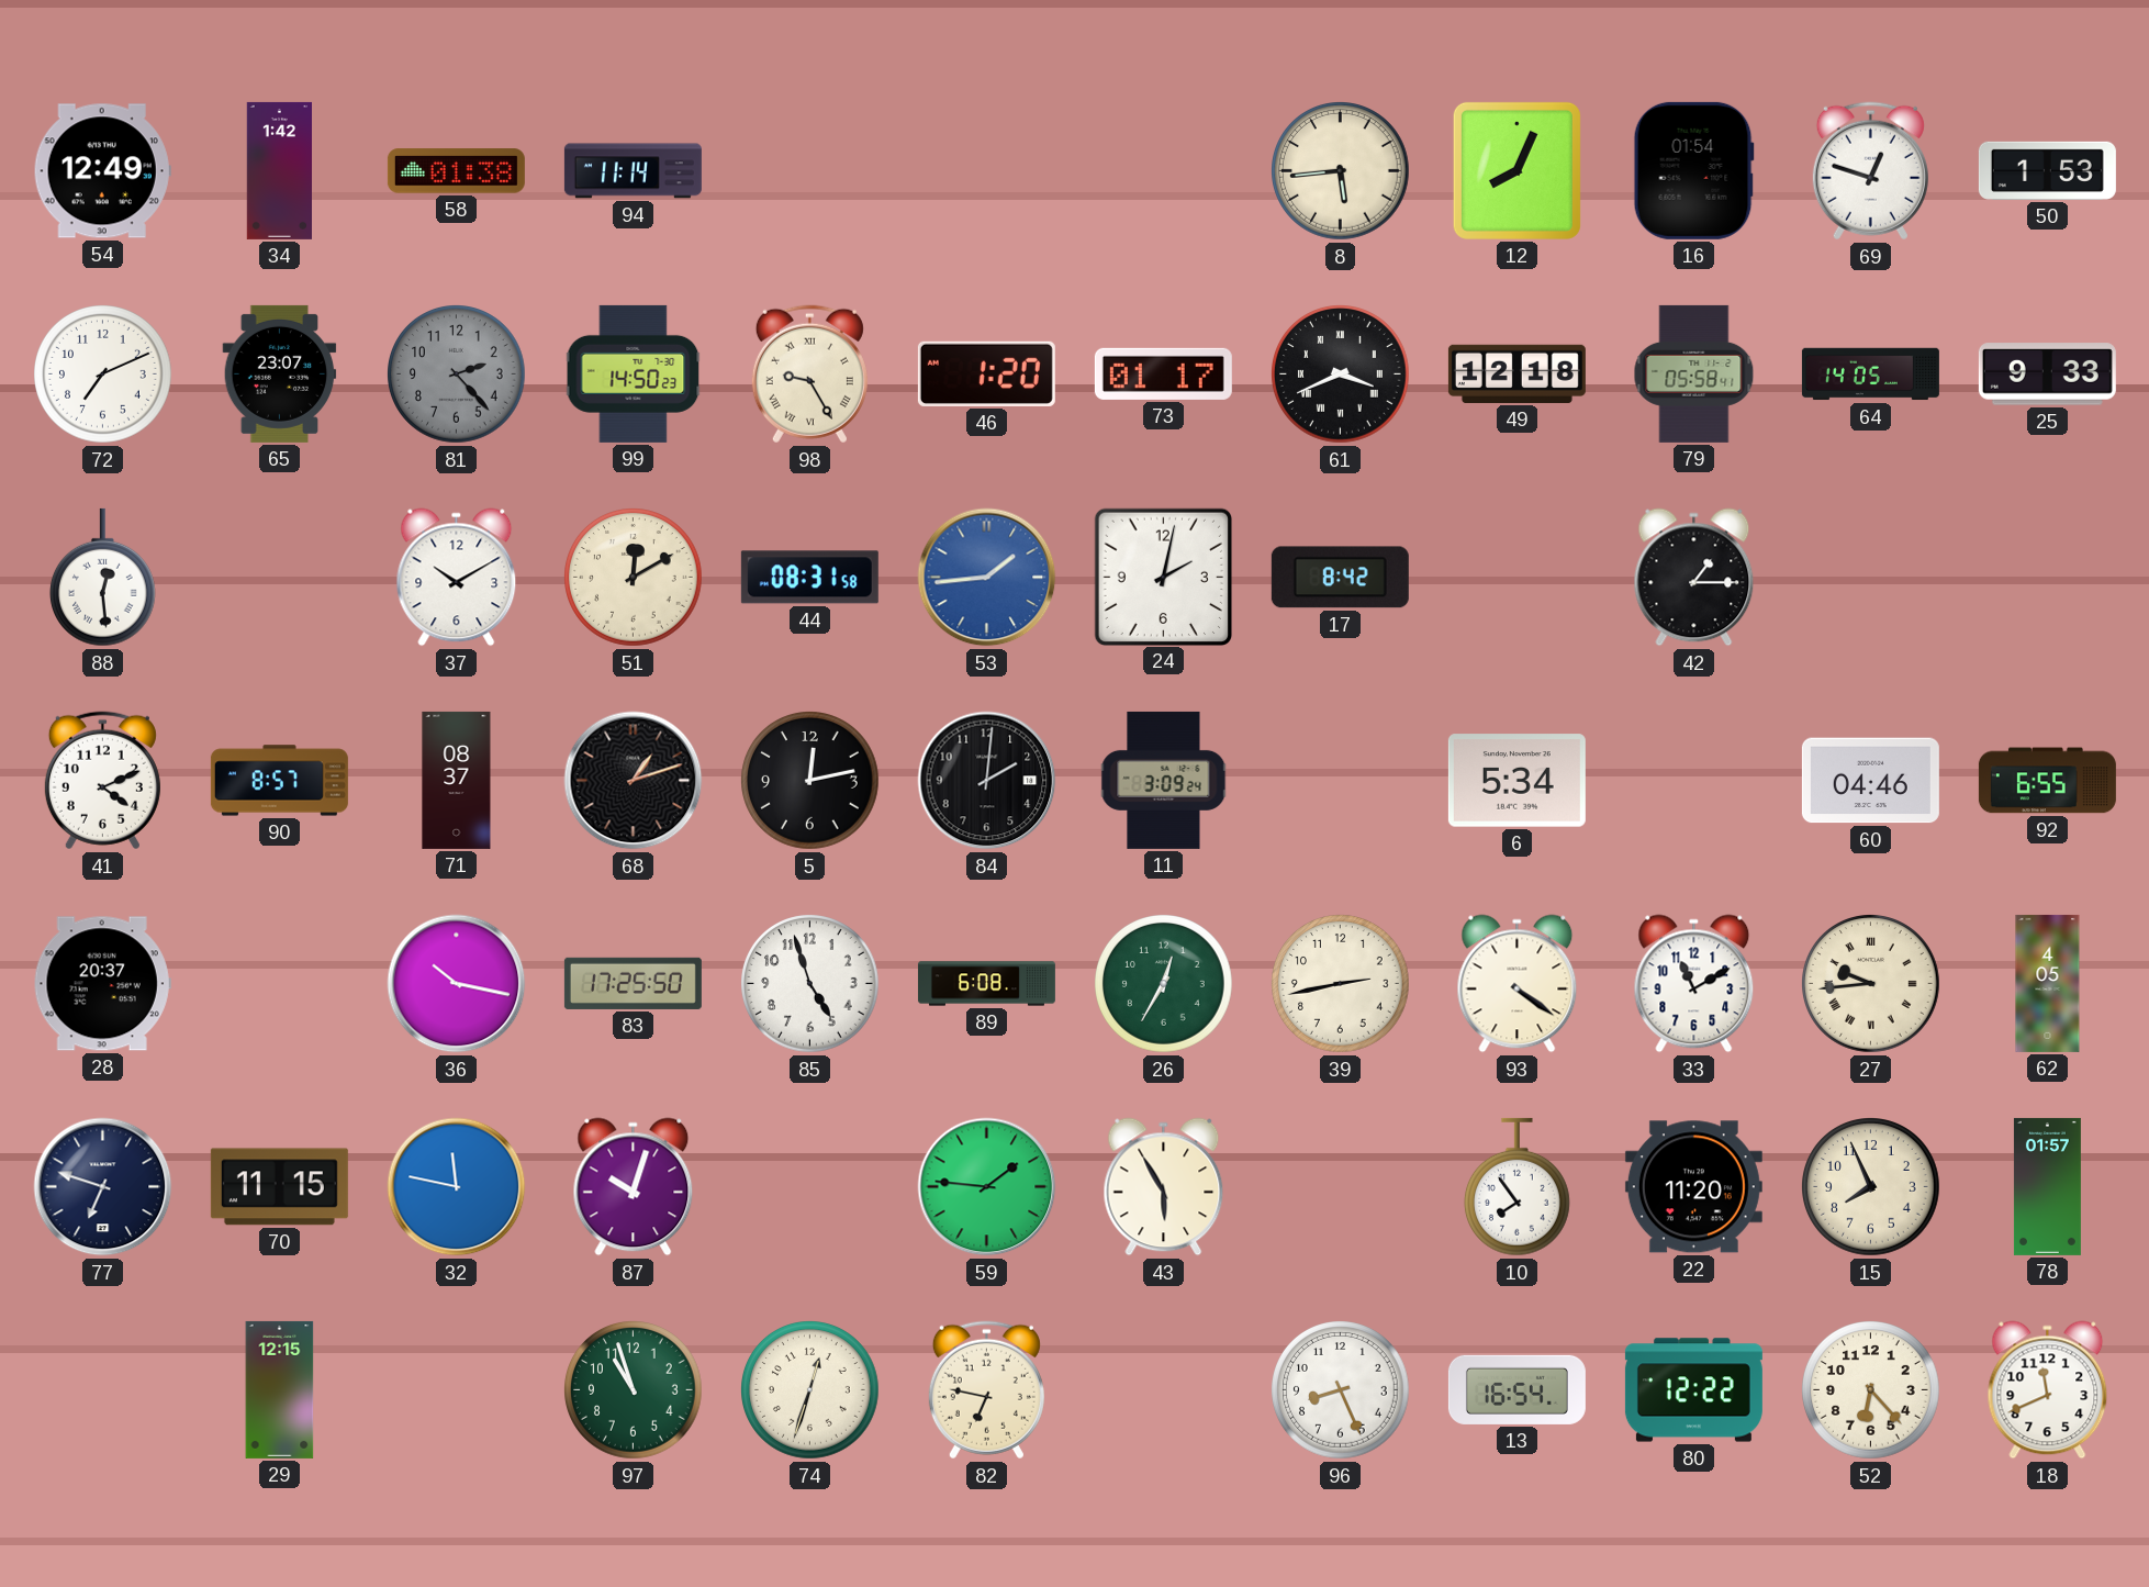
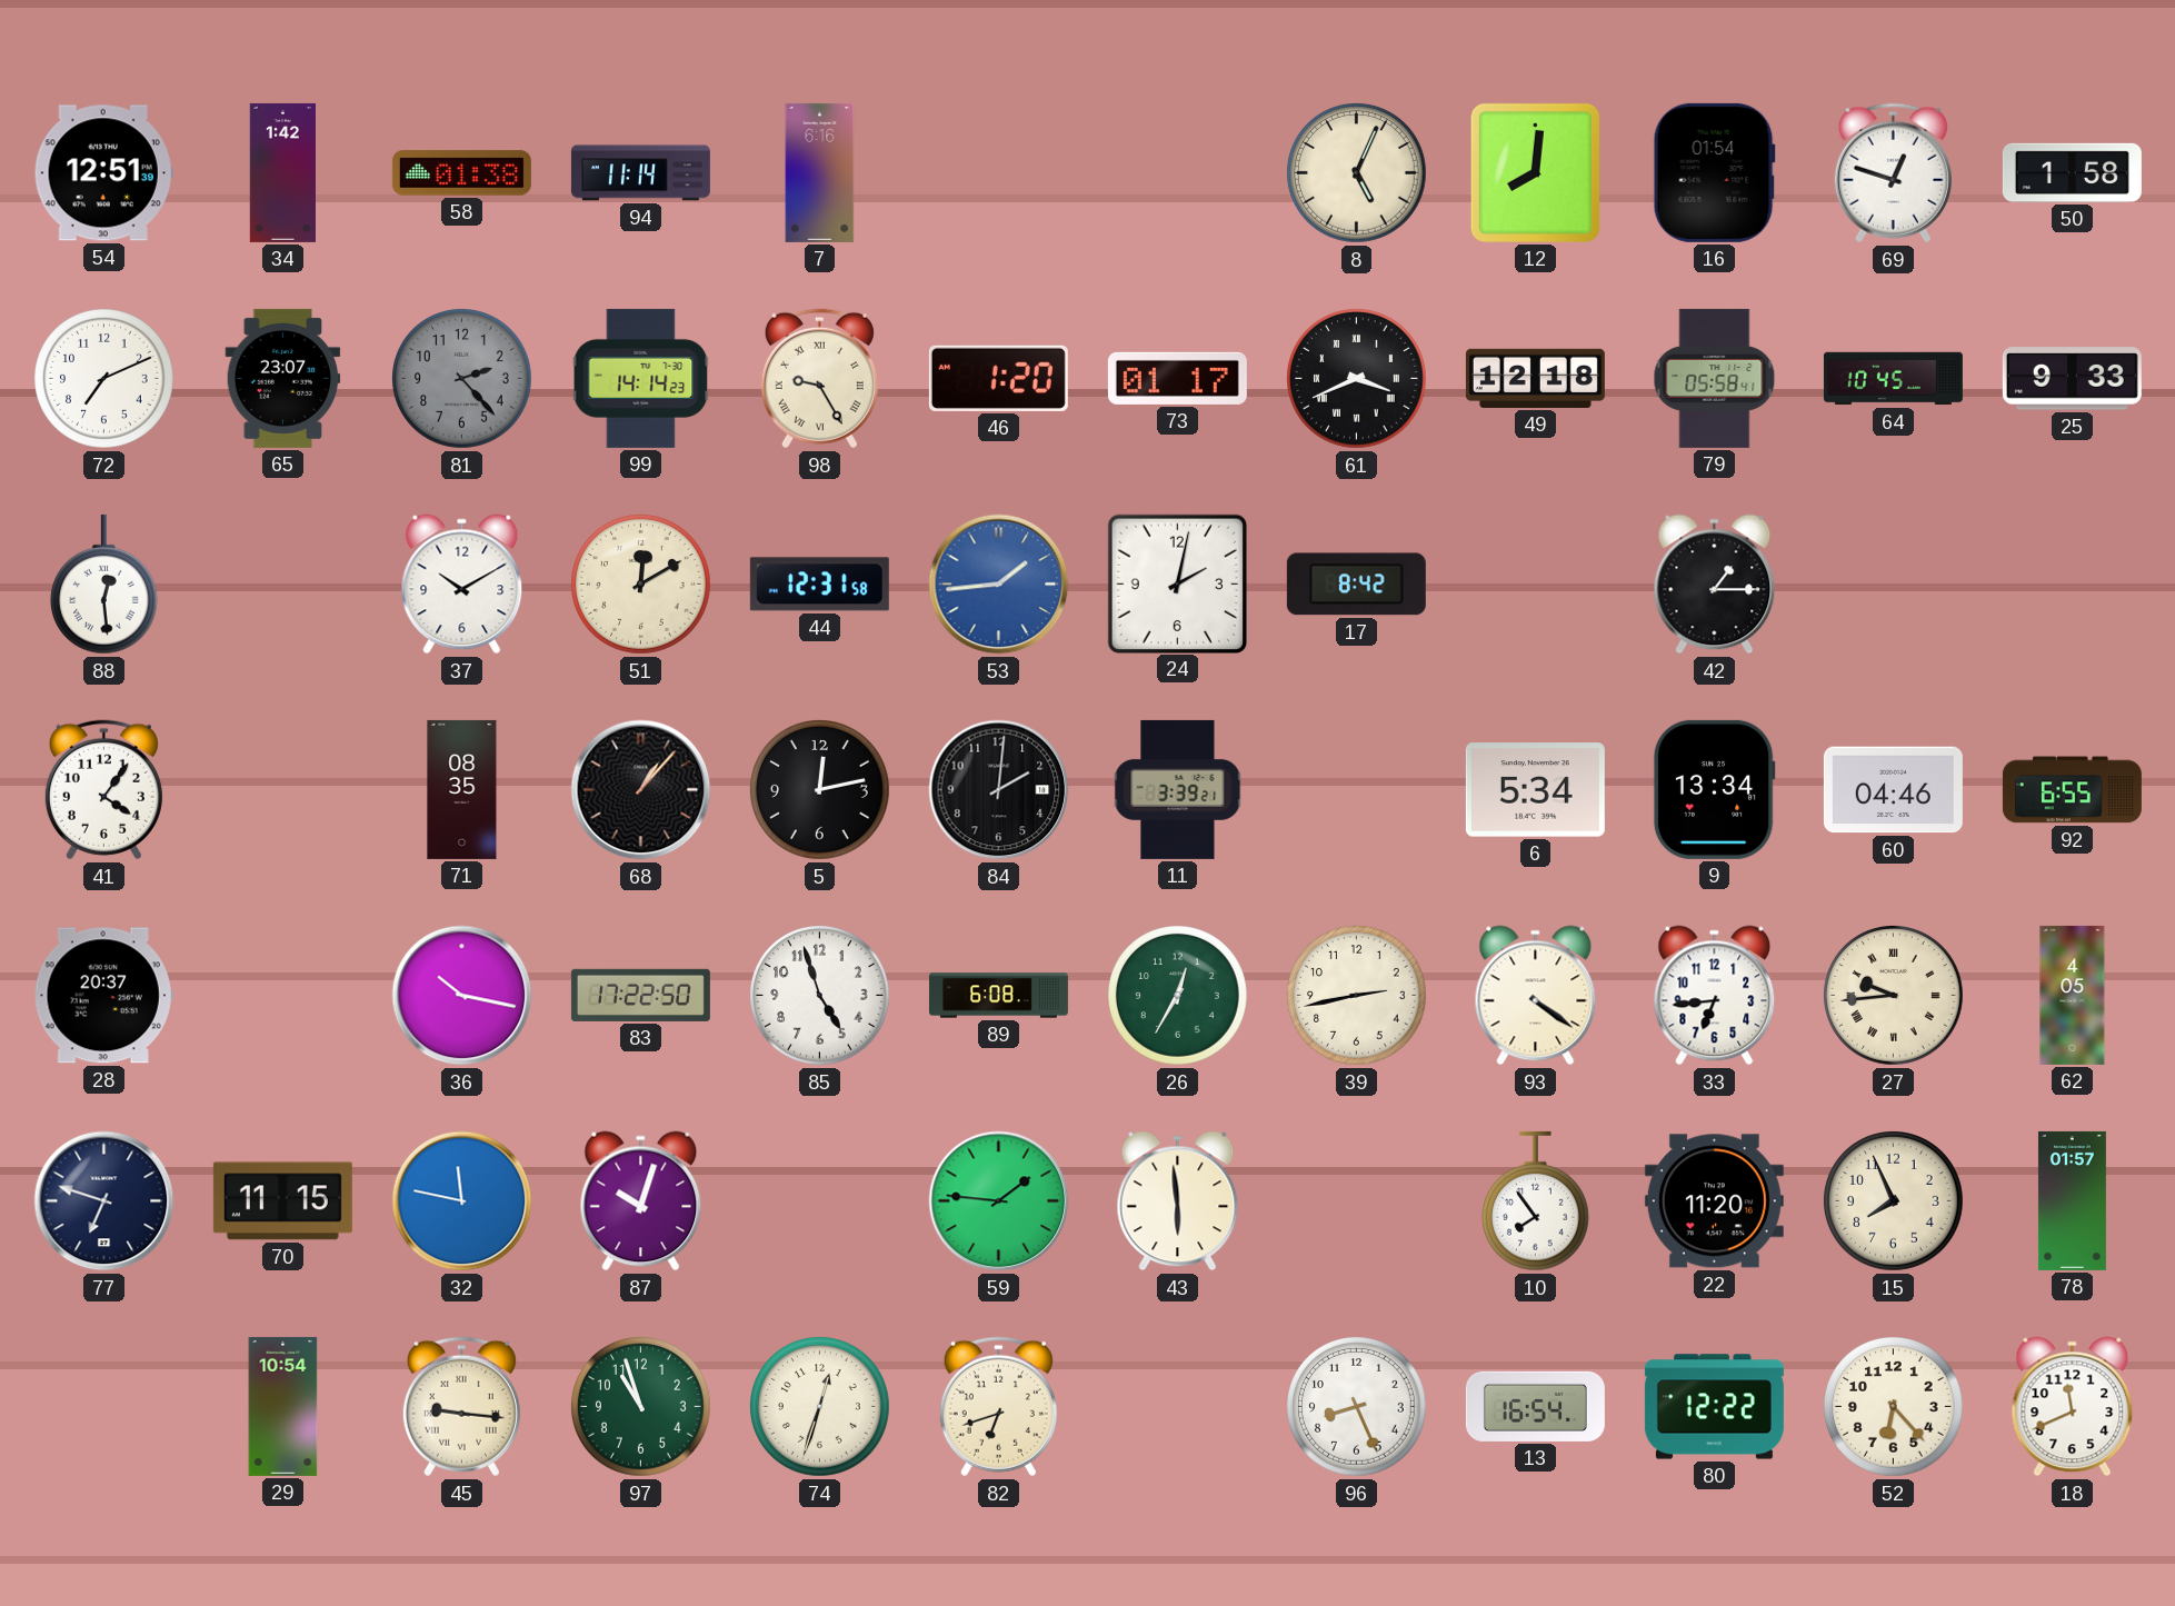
54: 12:49 -> 12:51 (103, 173)
7: none -> 6:16 (820, 172)
8: 5:44 -> 5:04 (1357, 173)
12: 8:04 -> 8:01 (1535, 172)
50: 1:53 -> 1:58 (2072, 172)
99: 14:50 -> 14:14 (641, 378)
64: 14:05 -> 10:45 (1893, 379)
44: 08:31 -> 12:31 (819, 585)
41: 4:11 -> 4:06 (103, 790)
90: 8:57 -> none (279, 781)
71: 08:37 -> 08:35 (462, 789)
68: 1:12 -> 1:07 (641, 790)
11: 3:09 -> 3:39 (1178, 789)
9: none -> 13:34 (1714, 789)
83: 17:25 -> 17:22 (640, 995)
33: 11:10 -> 6:44 (1715, 996)
43: 5:55 -> 5:59 (1178, 1201)
29: 12:15 -> 10:54 (283, 1406)
45: none -> 9:16 (461, 1407)
82: 6:47 -> 6:42 (998, 1407)
